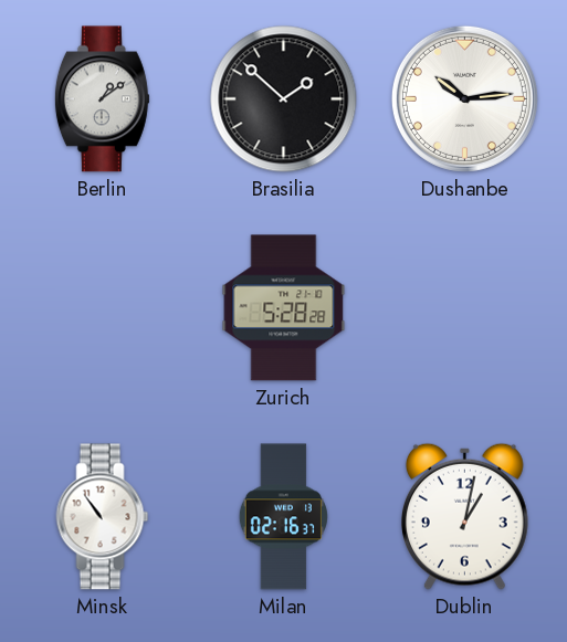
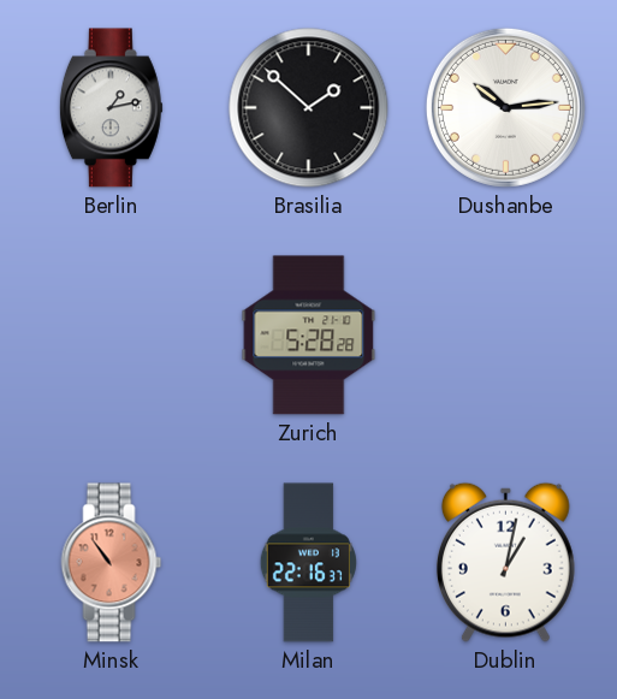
Berlin: 1:09 -> 1:13 (111, 108)
Minsk dial: white -> salmon (112, 563)
Milan: 02:16 -> 22:16 (308, 563)
